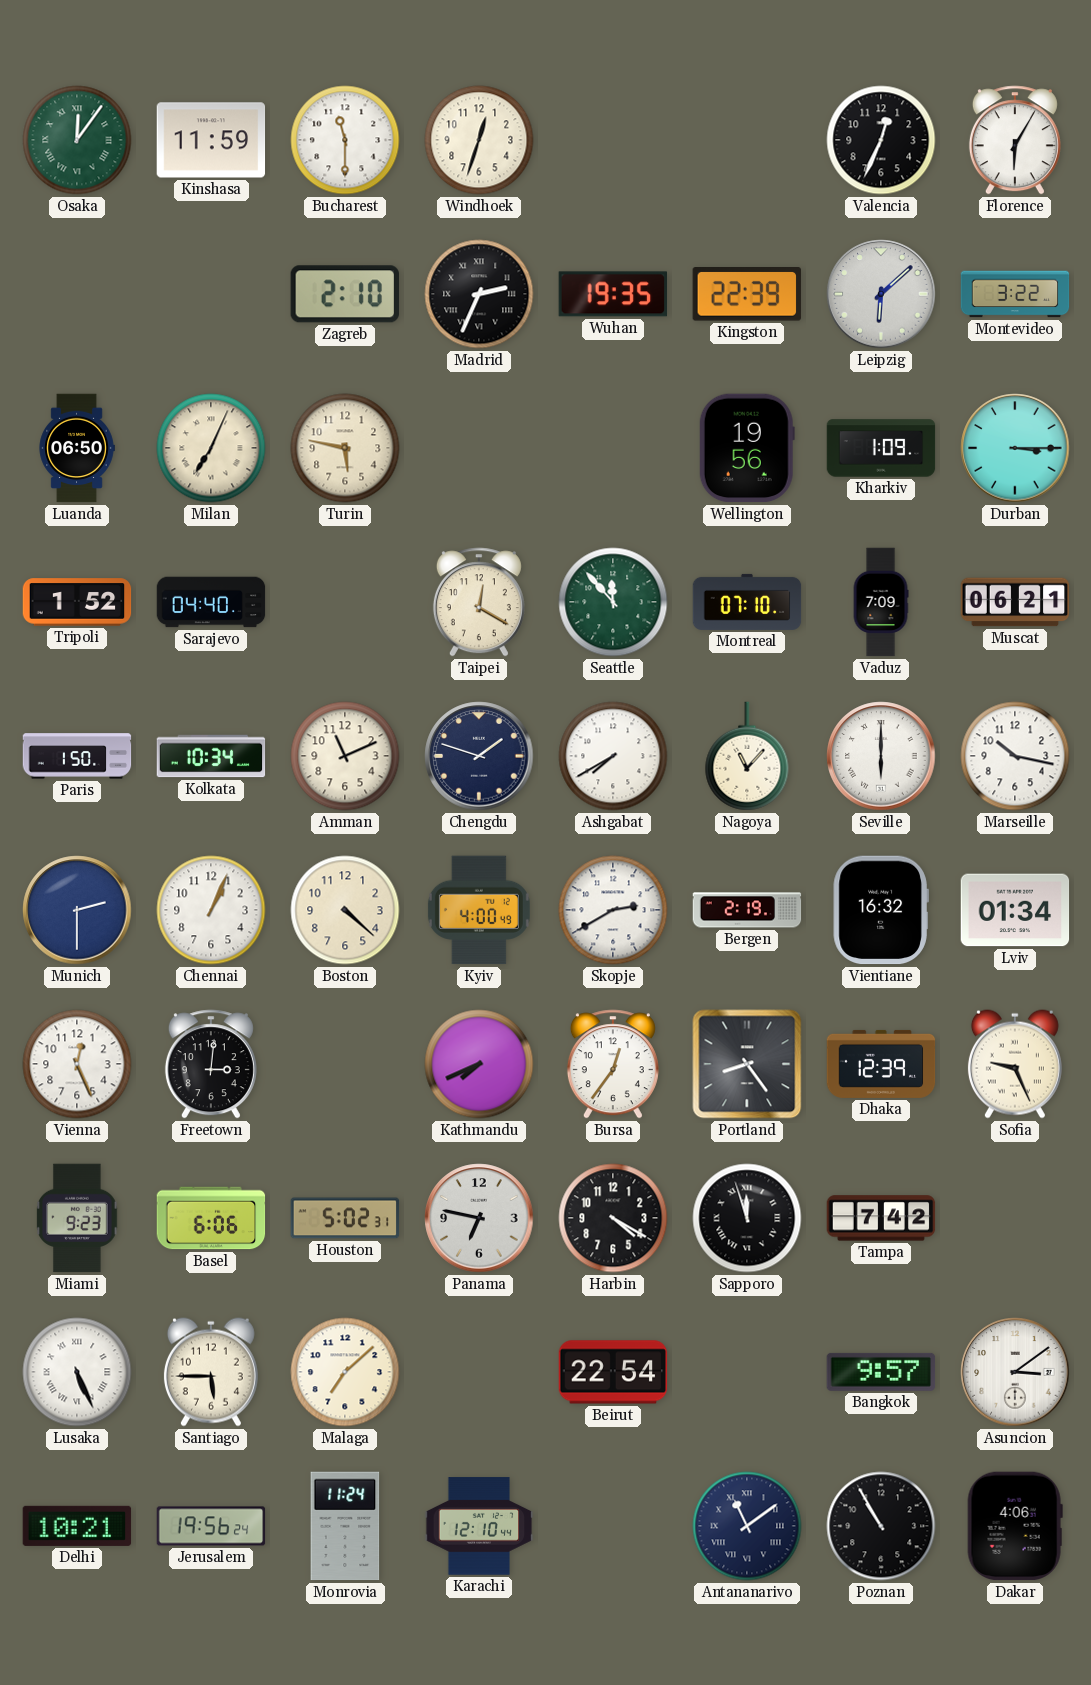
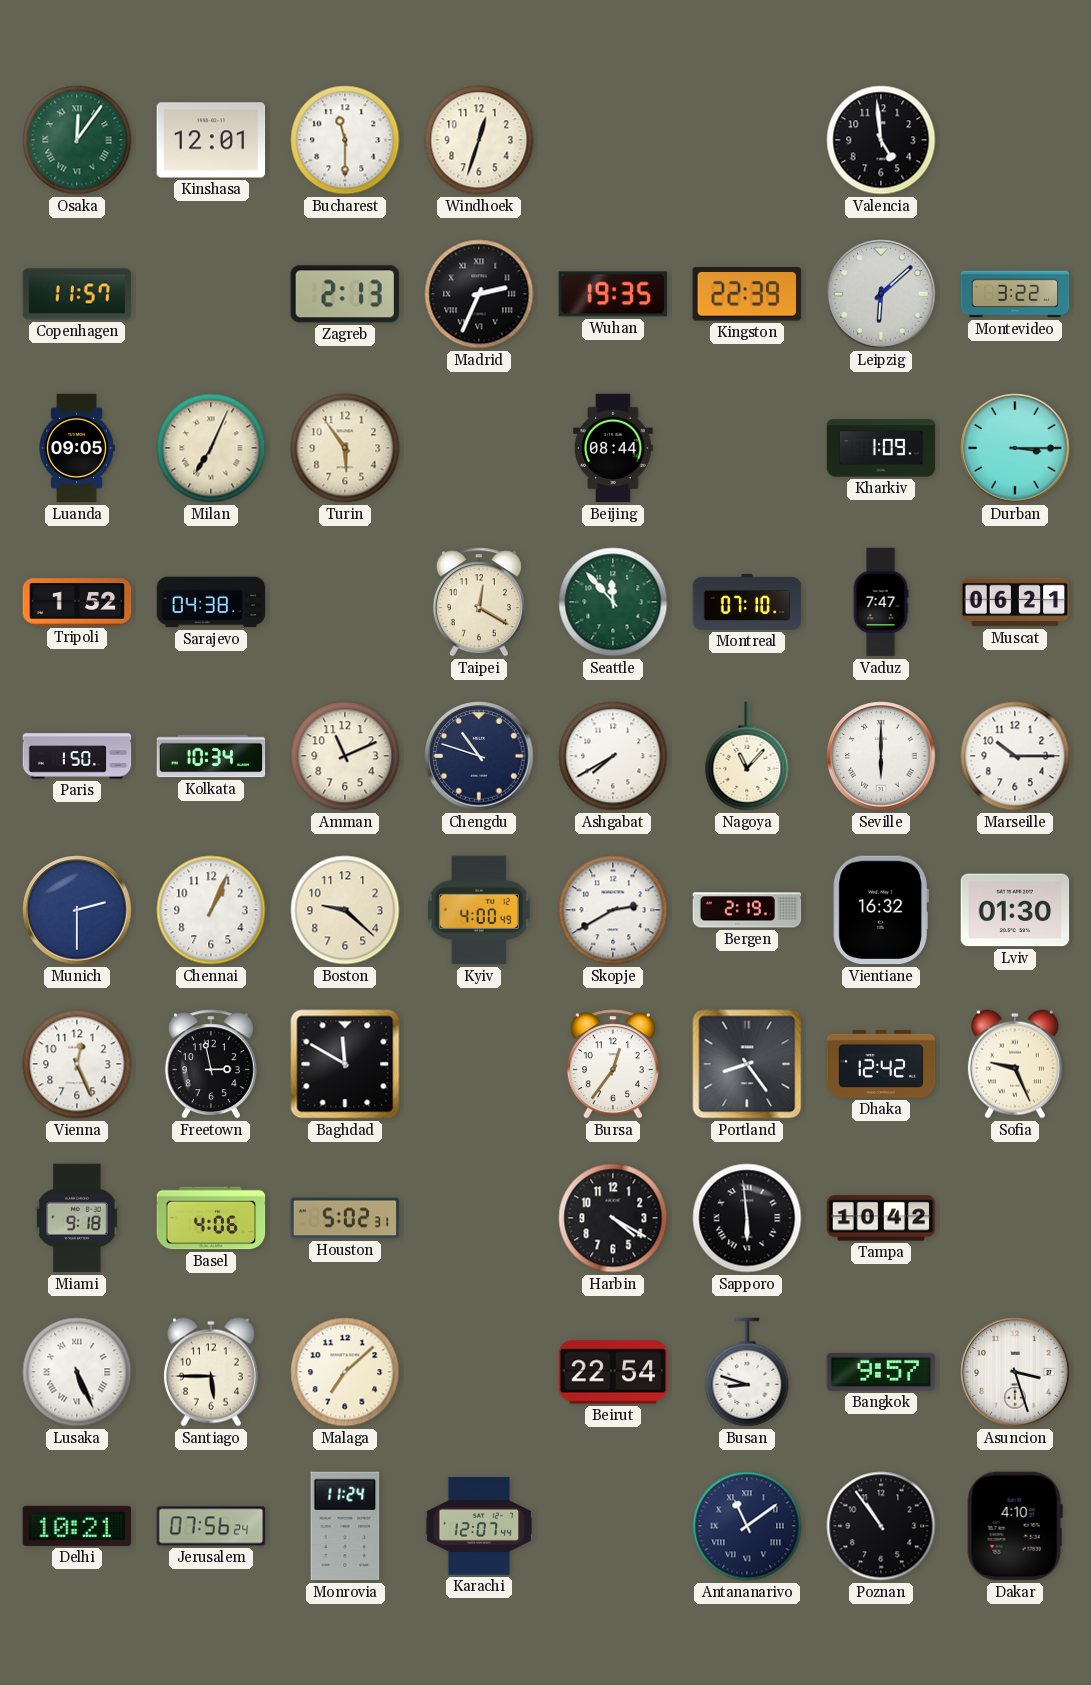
Kinshasa: 11:59 -> 12:01 (211, 140)
Valencia: 12:34 -> 4:59 (881, 140)
Florence: 6:05 -> none (1015, 140)
Copenhagen: none -> 11:57 (77, 294)
Zagreb: 2:10 -> 2:13 (345, 294)
Luanda: 06:50 -> 09:05 (77, 448)
Turin: 5:47 -> 5:54 (345, 448)
Beijing: none -> 08:44 (613, 448)
Wellington: 19:56 -> none (747, 448)
Sarajevo: 04:40 -> 04:38 (211, 602)
Vaduz: 7:09 -> 7:47 (881, 602)
Chengdu: 1:48 -> 10:48 (479, 756)
Marseille: 10:17 -> 10:15 (1015, 756)
Boston: 4:22 -> 9:22 (345, 910)
Lviv: 01:34 -> 01:30 (1015, 910)
Freetown: 3:01 -> 2:58 (211, 1064)
Baghdad: none -> 11:50 (345, 1064)
Kathmandu: 7:41 -> none (479, 1064)
Dhaka: 12:39 -> 12:42 (881, 1064)
Miami: 9:23 -> 9:18 (77, 1218)
Basel: 6:06 -> 4:06 (211, 1218)
Panama: 6:47 -> none (479, 1218)
Sapporo: 11:57 -> 5:59 (747, 1218)
Tampa: 7:42 -> 10:42 (881, 1218)
Busan: none -> 8:48 (747, 1372)
Asuncion: 3:09 -> 3:27 (1015, 1372)
Jerusalem: 19:56 -> 07:56 (211, 1526)
Karachi: 12:10 -> 12:07 (479, 1526)
Poznan: 10:55 -> 10:54 (881, 1526)
Dakar: 4:06 -> 4:10 (1015, 1526)
